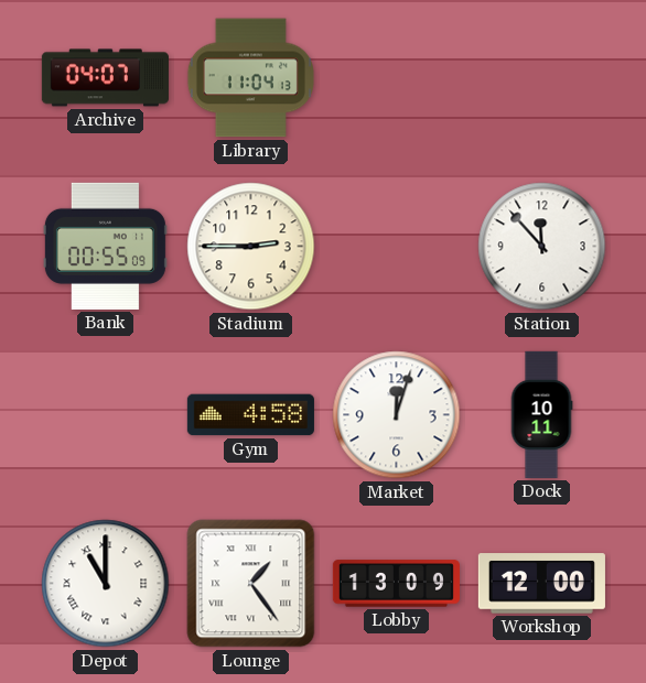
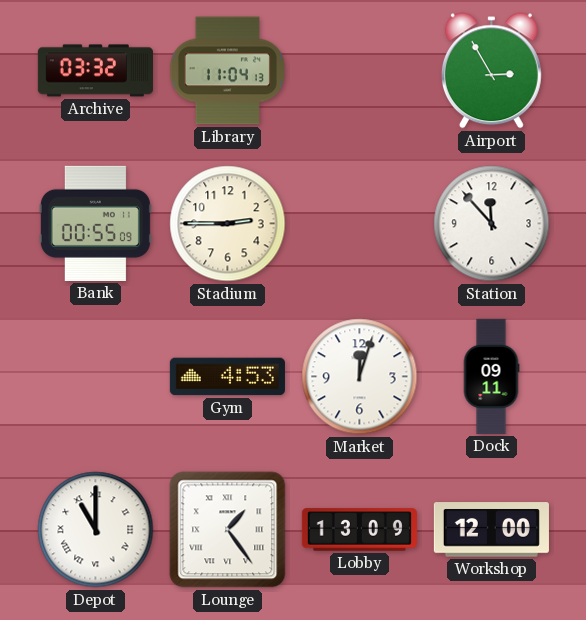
Archive: 04:07 -> 03:32 (95, 71)
Airport: none -> 2:55 (491, 71)
Gym: 4:58 -> 4:53 (227, 377)
Dock: 10:11 -> 09:11 (491, 376)
